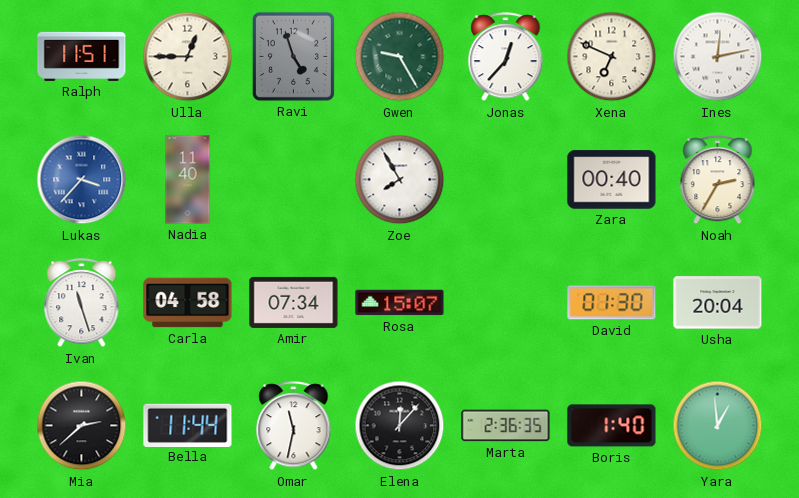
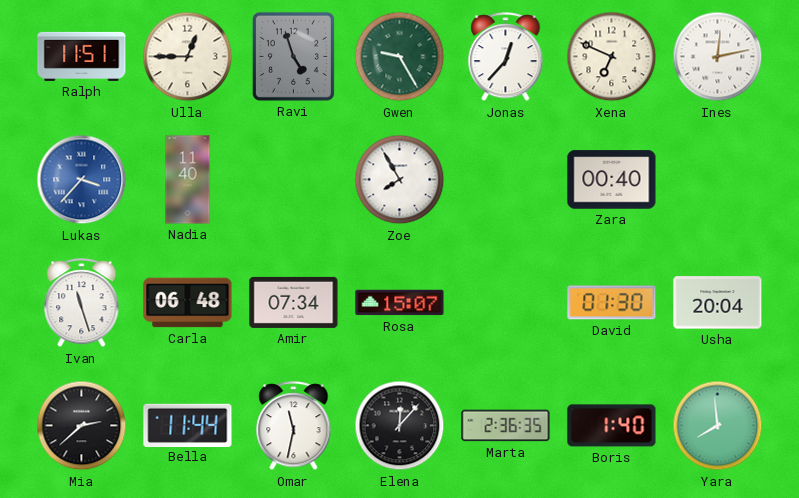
Noah: 2:35 -> none (718, 180)
Carla: 04:58 -> 06:48 (188, 303)
Yara: 12:59 -> 7:59 (718, 426)
